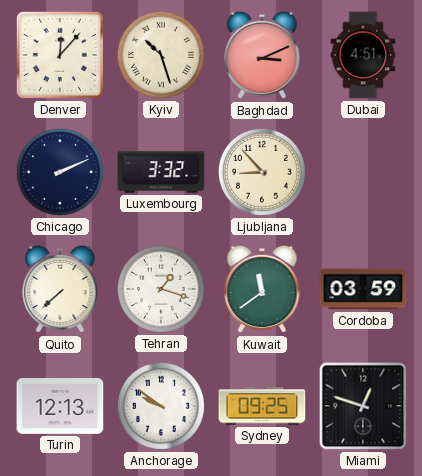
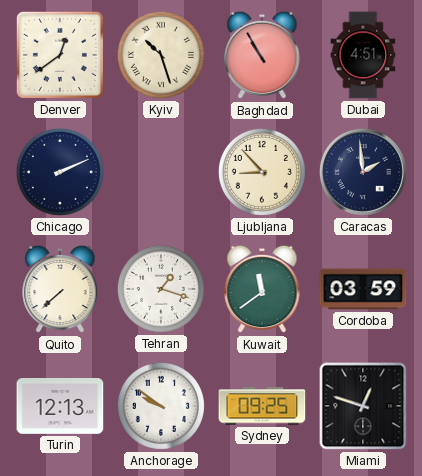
Denver: 12:07 -> 12:39 (60, 55)
Baghdad: 3:11 -> 10:55 (262, 55)
Luxembourg: 3:32 -> none (161, 172)
Caracas: none -> 1:59 (363, 172)
